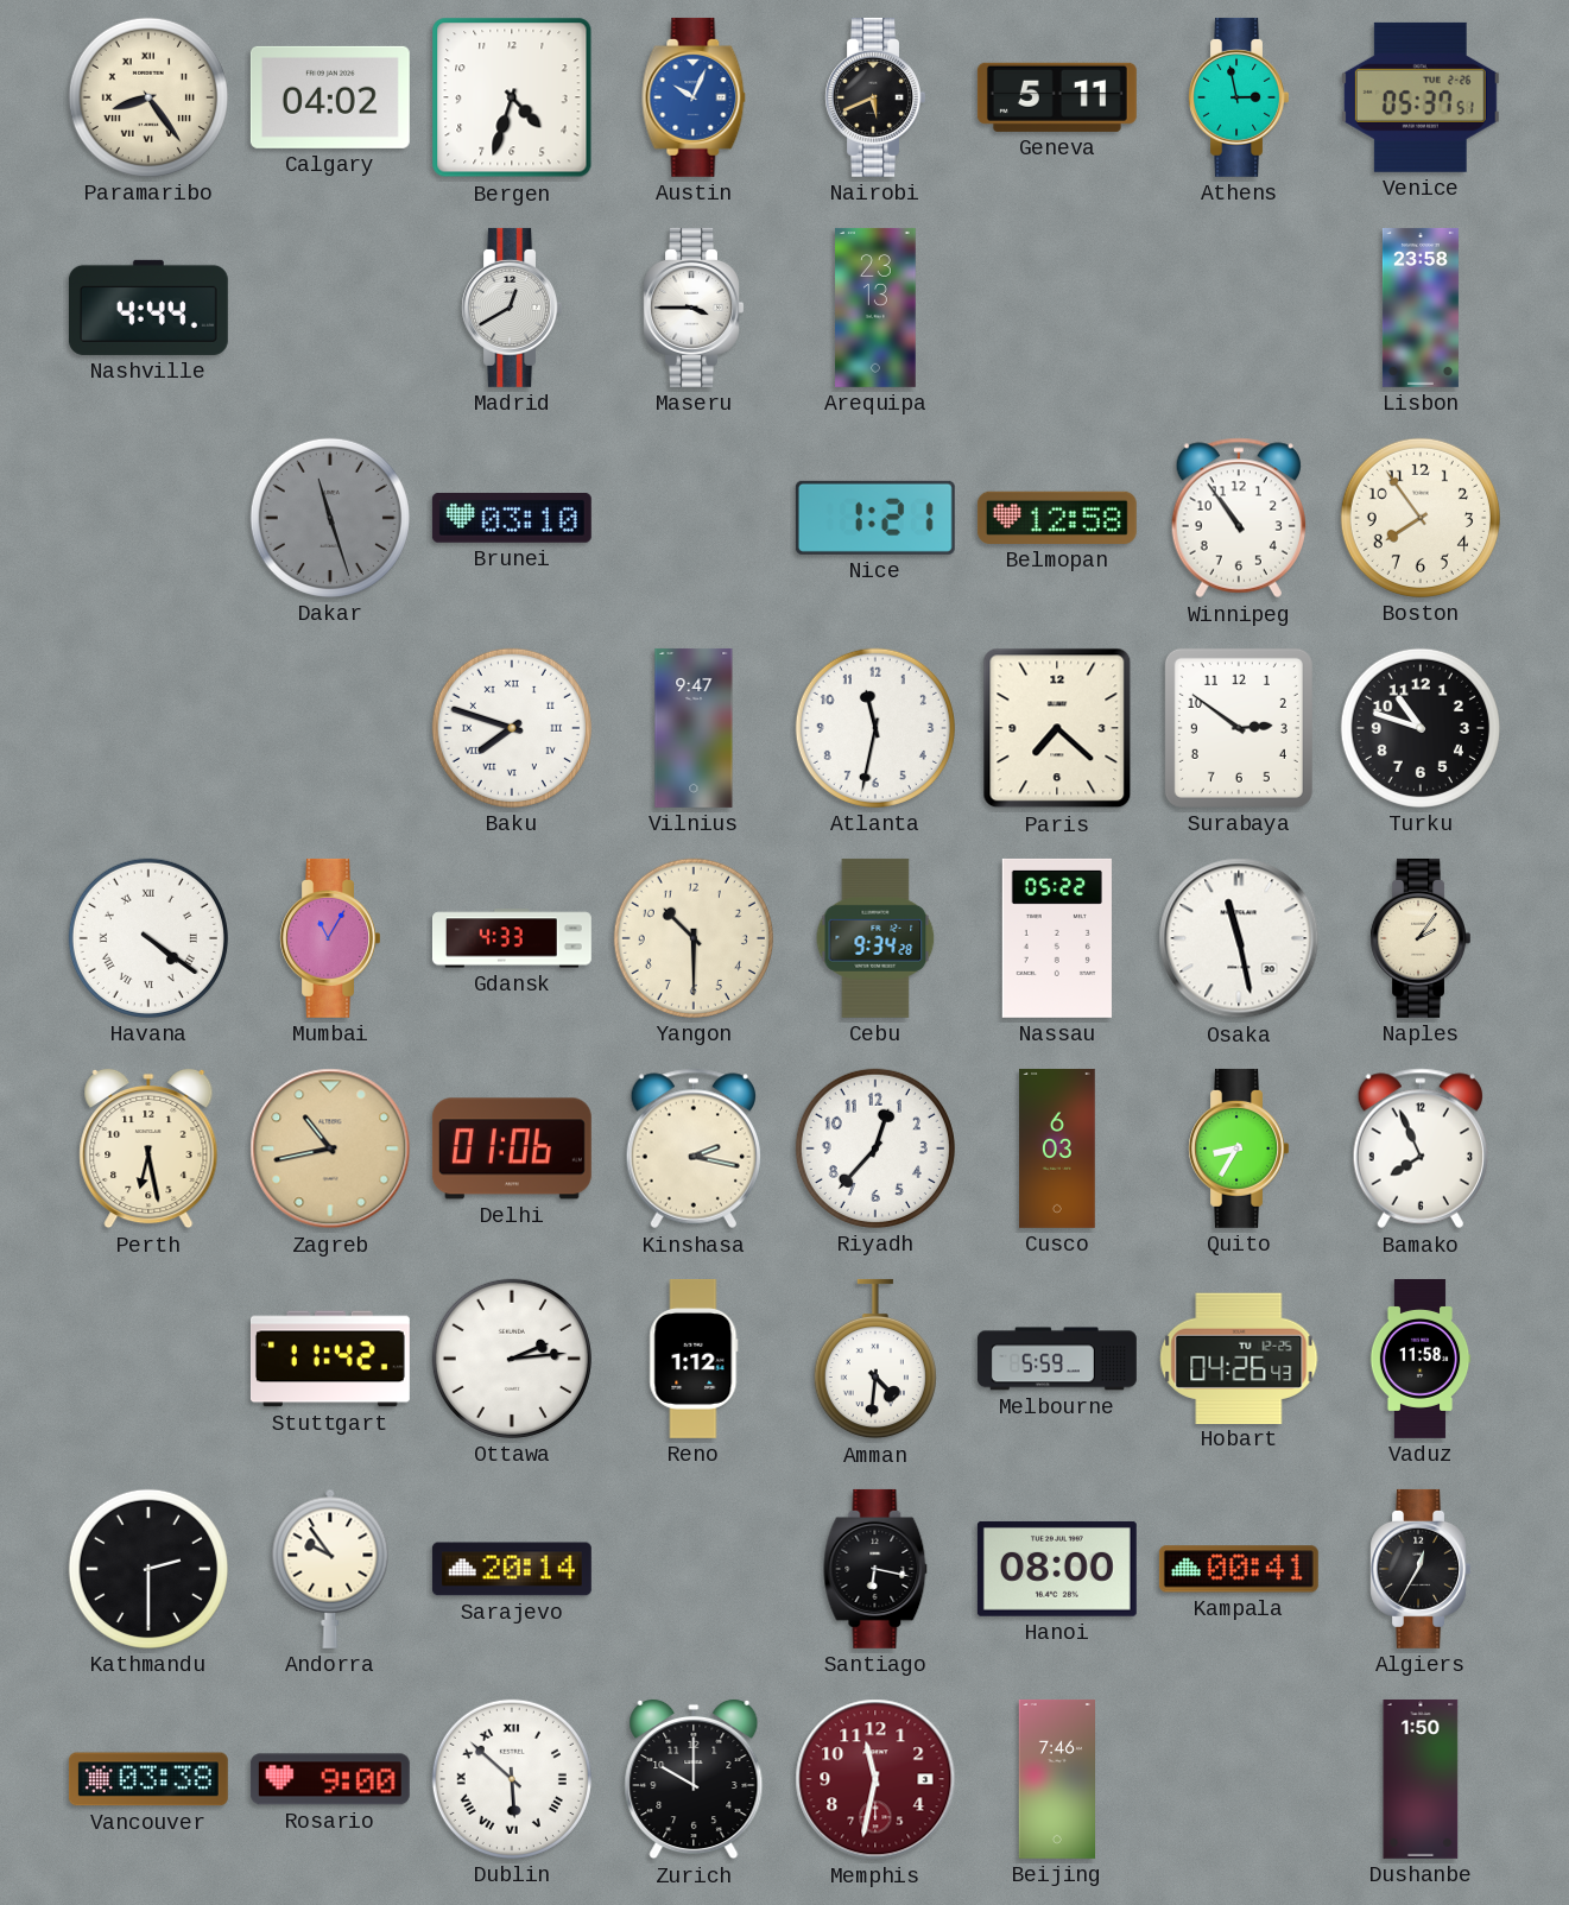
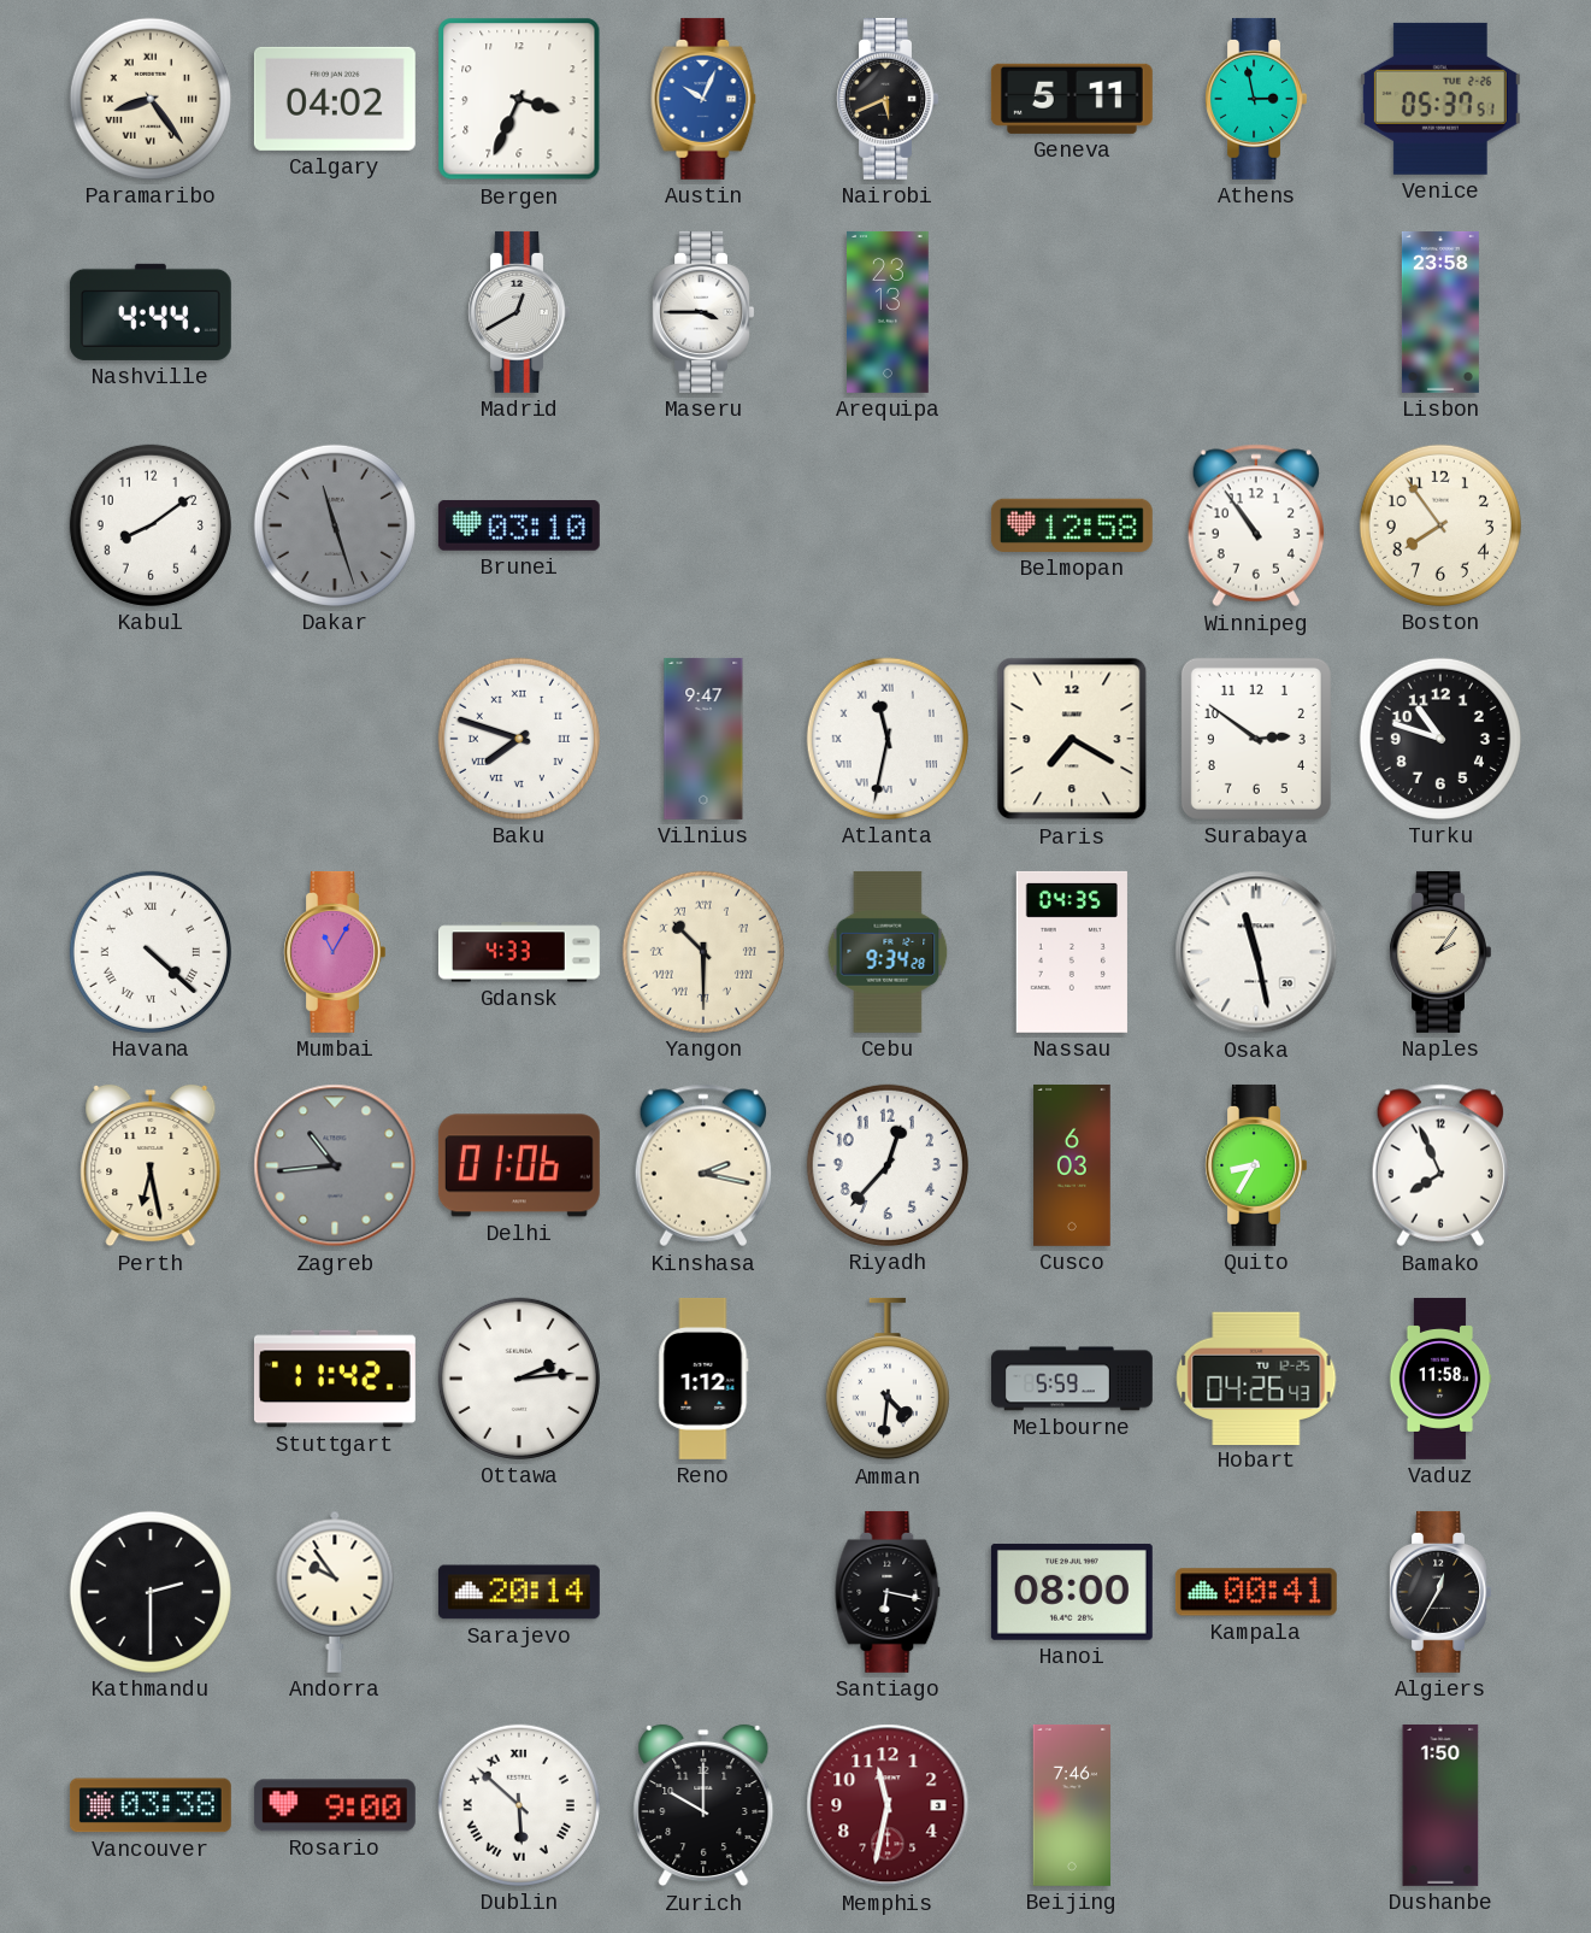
Bergen: 4:33 -> 3:34 (519, 99)
Kabul: none -> 8:09 (151, 525)
Nice: 1:21 -> none (875, 518)
Atlanta numerals: Arabic -> Roman (888, 739)
Paris: 7:22 -> 7:20 (1072, 739)
Havana: 4:21 -> 4:22 (151, 952)
Yangon numerals: Arabic -> Roman (703, 952)
Nassau: 05:22 -> 04:35 (1072, 952)
Zagreb: 10:43 -> 10:44 (335, 1165)
Zagreb dial: champagne -> grey (335, 1165)
